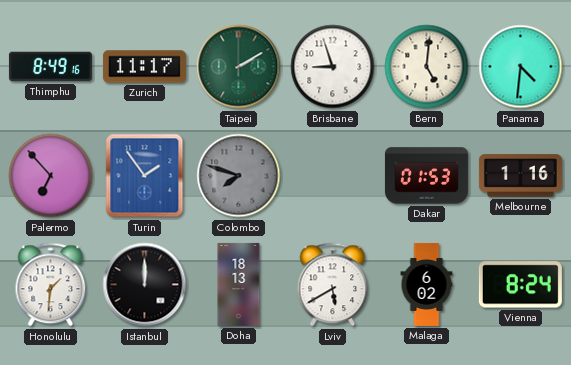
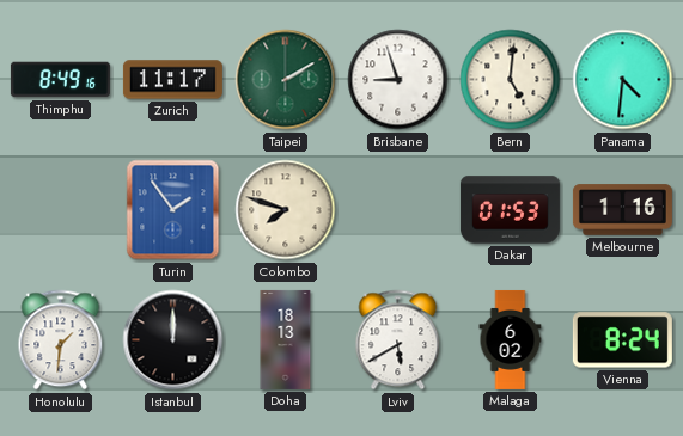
Palermo: 6:53 -> none (51, 176)
Colombo dial: grey -> cream (286, 210)
